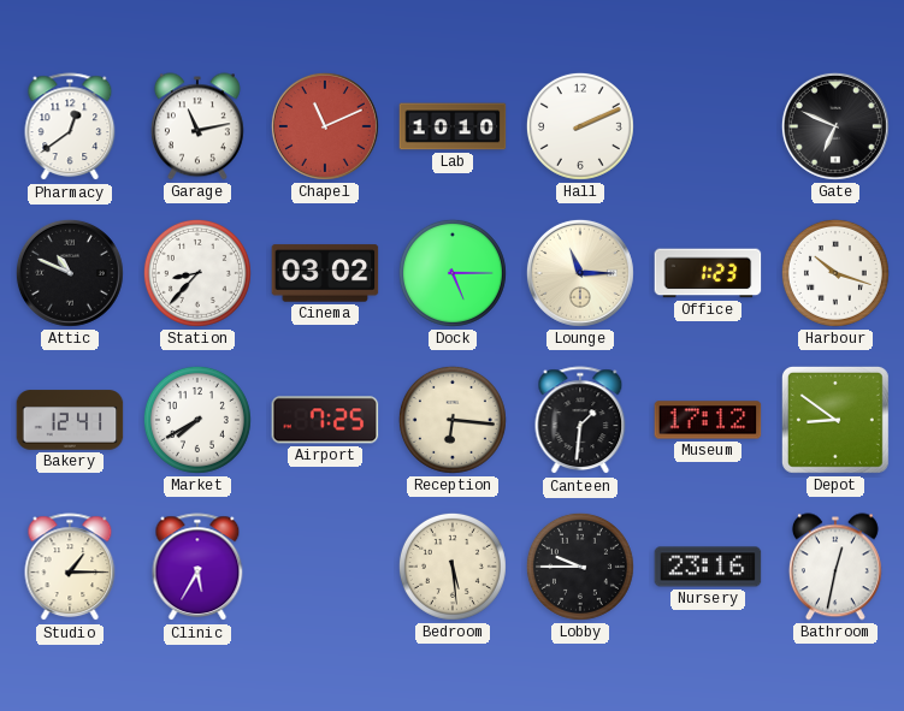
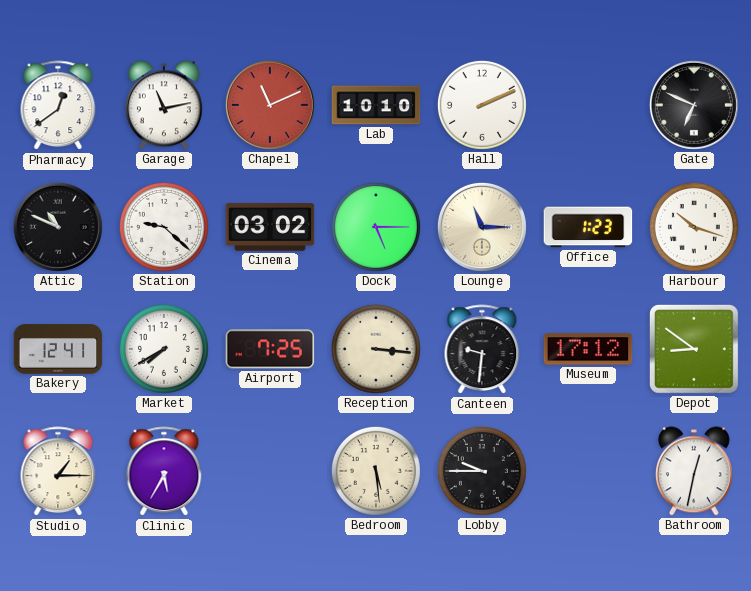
Station: 8:37 -> 9:22 (164, 227)
Reception: 6:16 -> 3:16 (376, 349)
Canteen: 1:31 -> 9:31 (482, 350)
Nursery: 23:16 -> none (708, 567)
